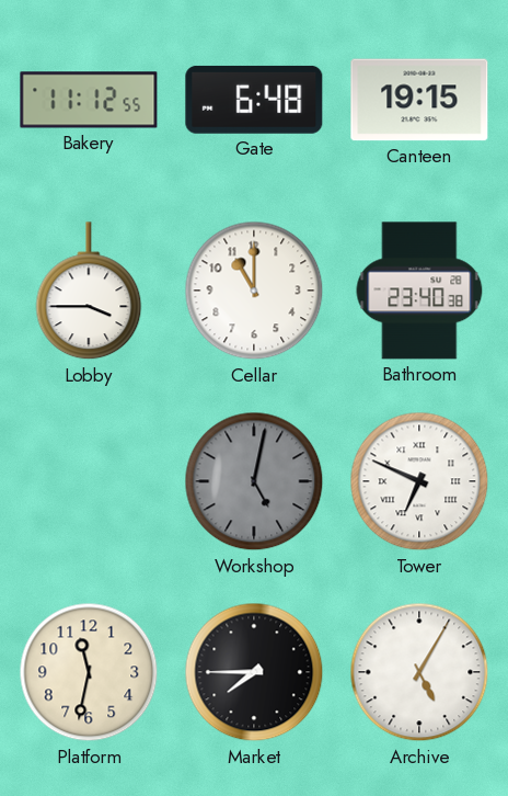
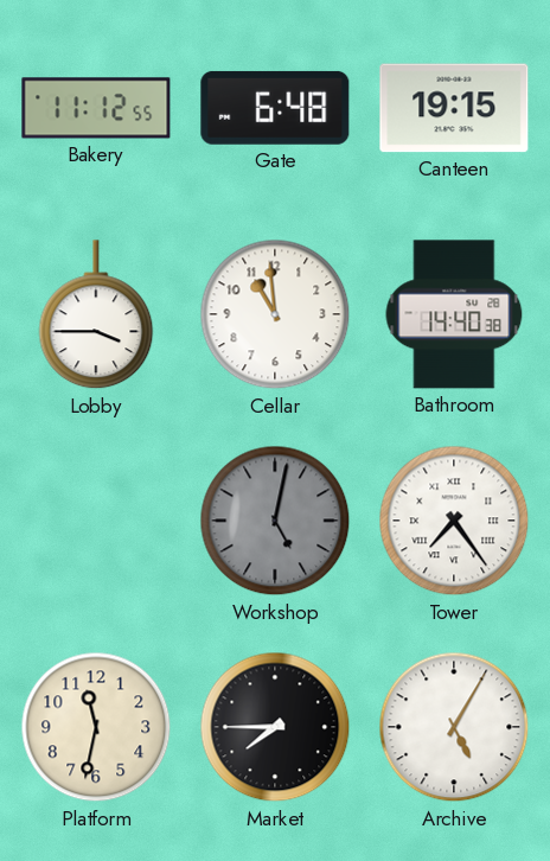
Cellar: 11:00 -> 10:59 (275, 314)
Bathroom: 23:40 -> 14:40 (454, 314)
Tower: 6:49 -> 7:24 (454, 521)
